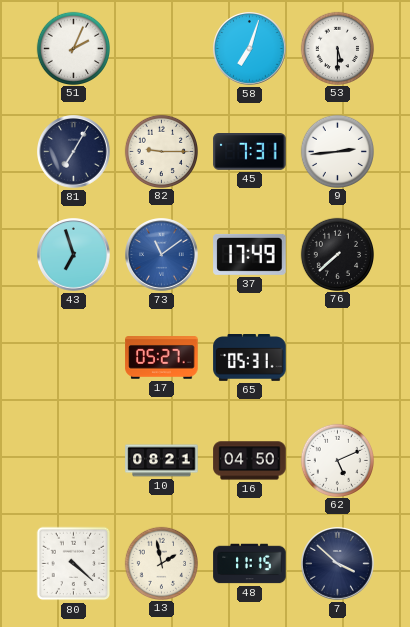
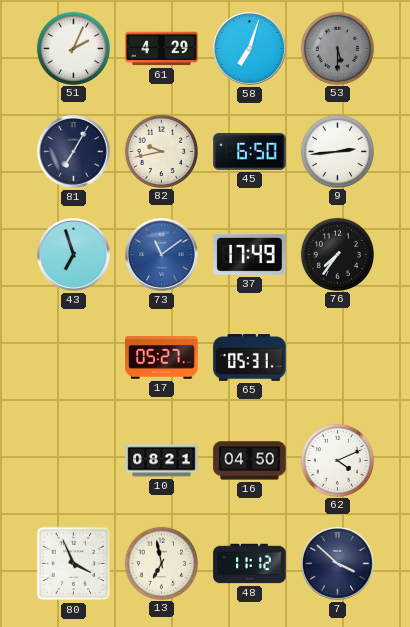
61: none -> 4:29 (162, 49)
53 dial: white -> grey (337, 48)
82: 9:15 -> 9:43 (161, 151)
45: 7:31 -> 6:50 (250, 152)
76: 7:38 -> 7:36 (337, 254)
62: 5:11 -> 4:11 (337, 460)
80: 4:22 -> 3:56 (74, 564)
13: 1:58 -> 6:58 (161, 563)
48: 11:15 -> 11:12 (250, 564)
